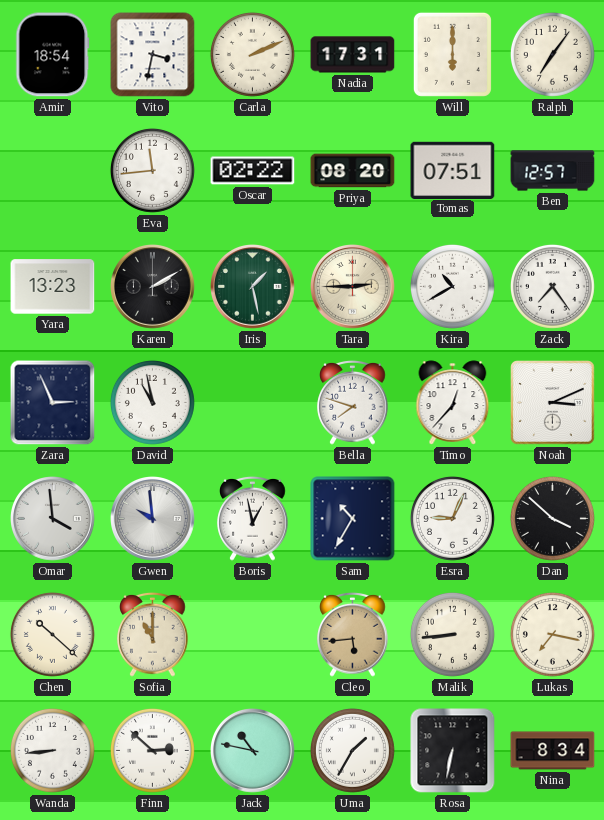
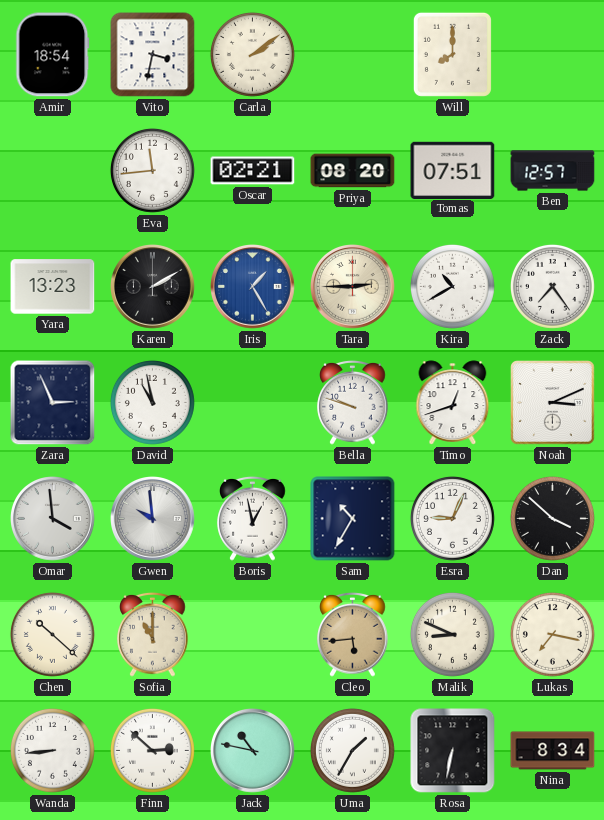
Carla: 2:11 -> 2:09 (252, 54)
Nadia: 17:31 -> none (353, 55)
Will: 6:00 -> 8:00 (452, 54)
Ralph: 7:06 -> none (552, 54)
Oscar: 02:22 -> 02:21 (253, 171)
Iris: 1:28 -> 1:25 (253, 287)
Iris dial: green -> blue (253, 287)
Bella: 7:48 -> 9:48 (353, 402)
Timo: 12:37 -> 12:42 (453, 403)
Malik: 8:44 -> 8:49 (452, 634)
